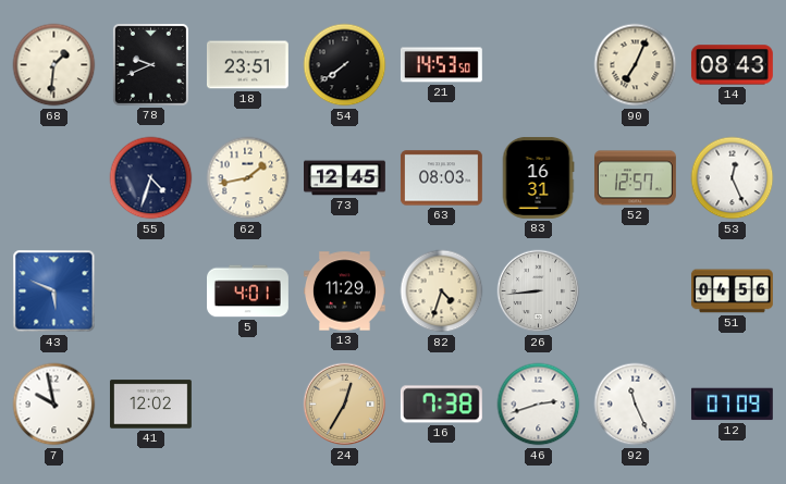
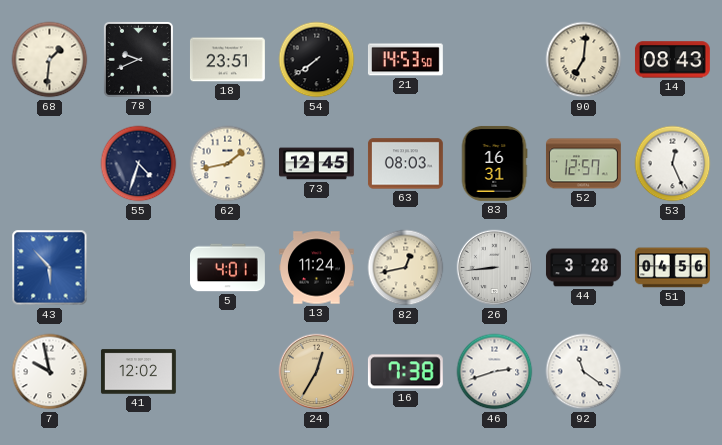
90: 7:04 -> 7:01 (584, 60)
43: 5:49 -> 5:53 (50, 268)
13: 11:29 -> 11:24 (317, 268)
82: 4:33 -> 12:43 (406, 268)
44: none -> 3:28 (584, 268)
92: 11:26 -> 11:21 (584, 372)
12: 07:09 -> none (732, 405)
